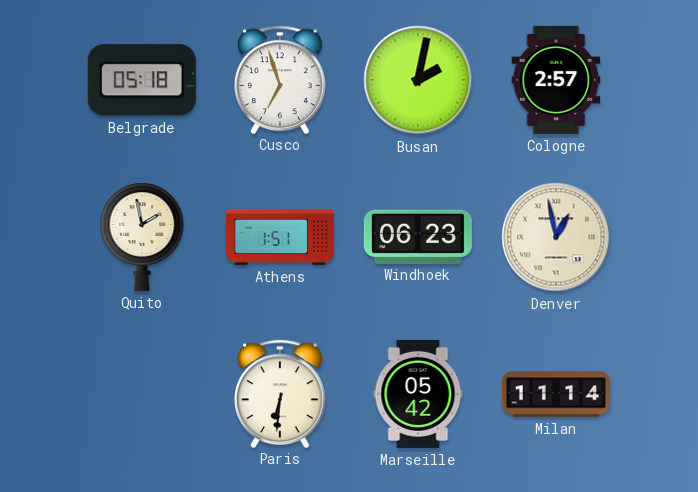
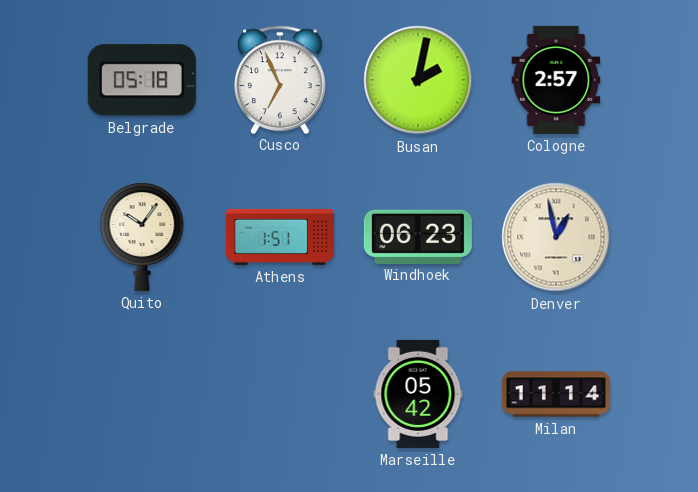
Cusco: 6:57 -> 6:56 (281, 79)
Quito: 1:58 -> 10:06 (142, 237)
Paris: 6:31 -> none (281, 393)
